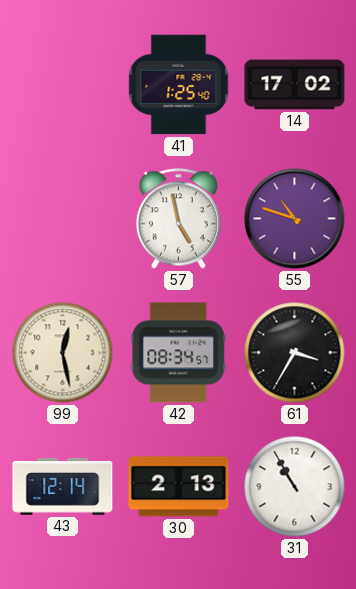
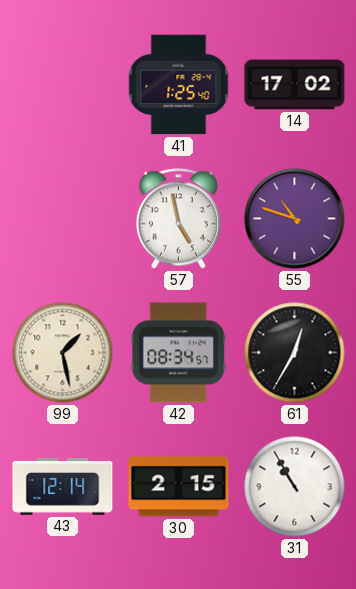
99: 12:28 -> 1:28 (63, 353)
61: 3:35 -> 12:35 (295, 353)
30: 2:13 -> 2:15 (179, 487)
